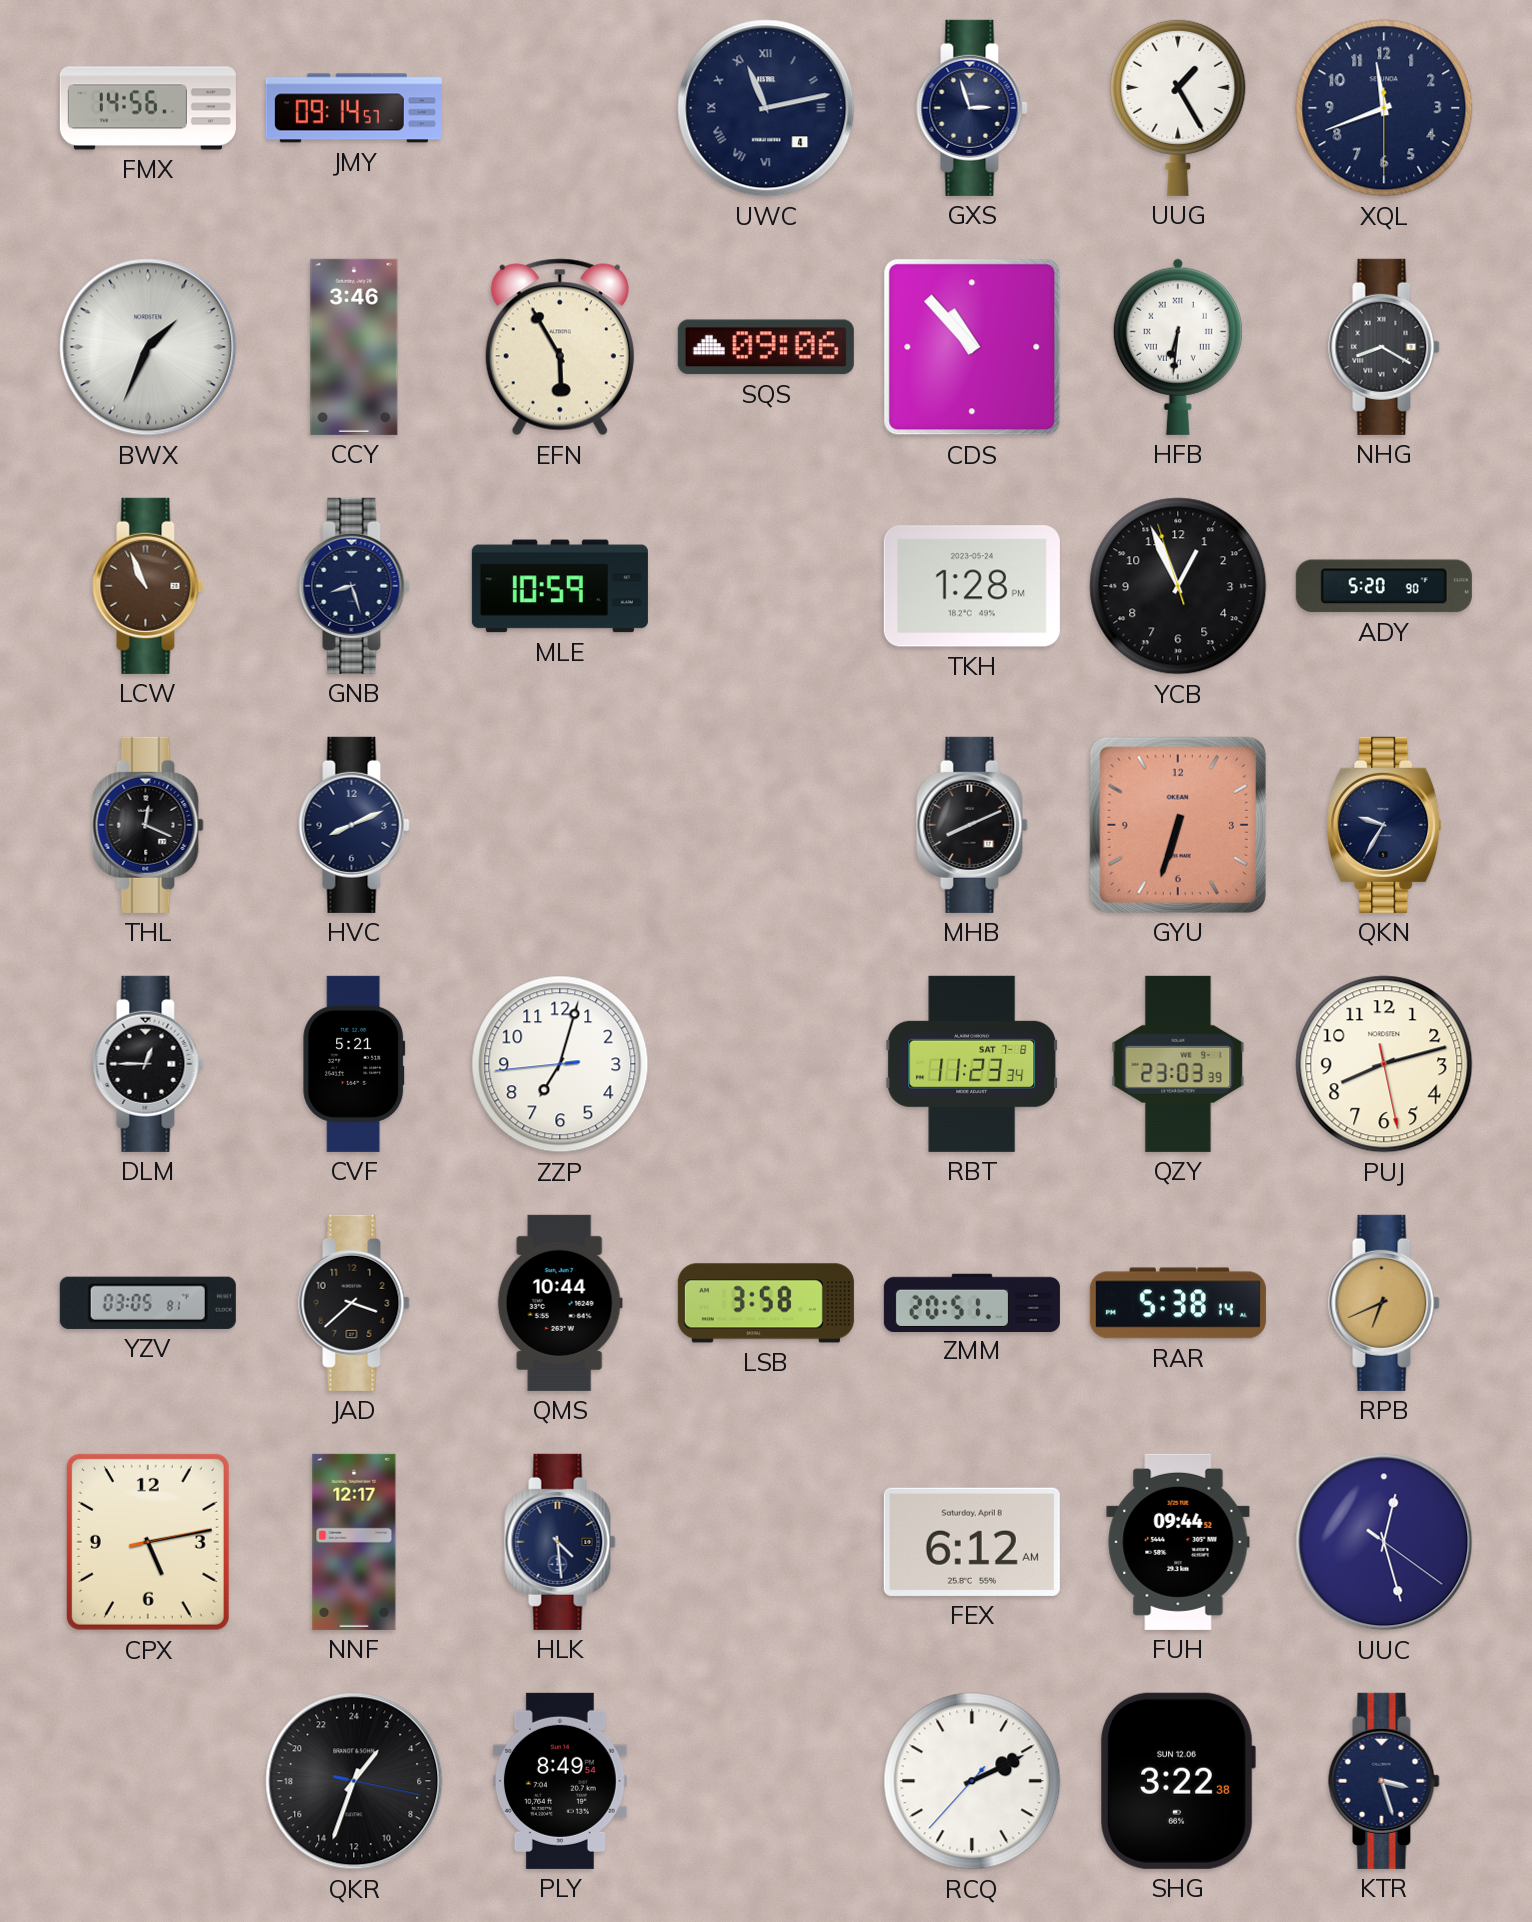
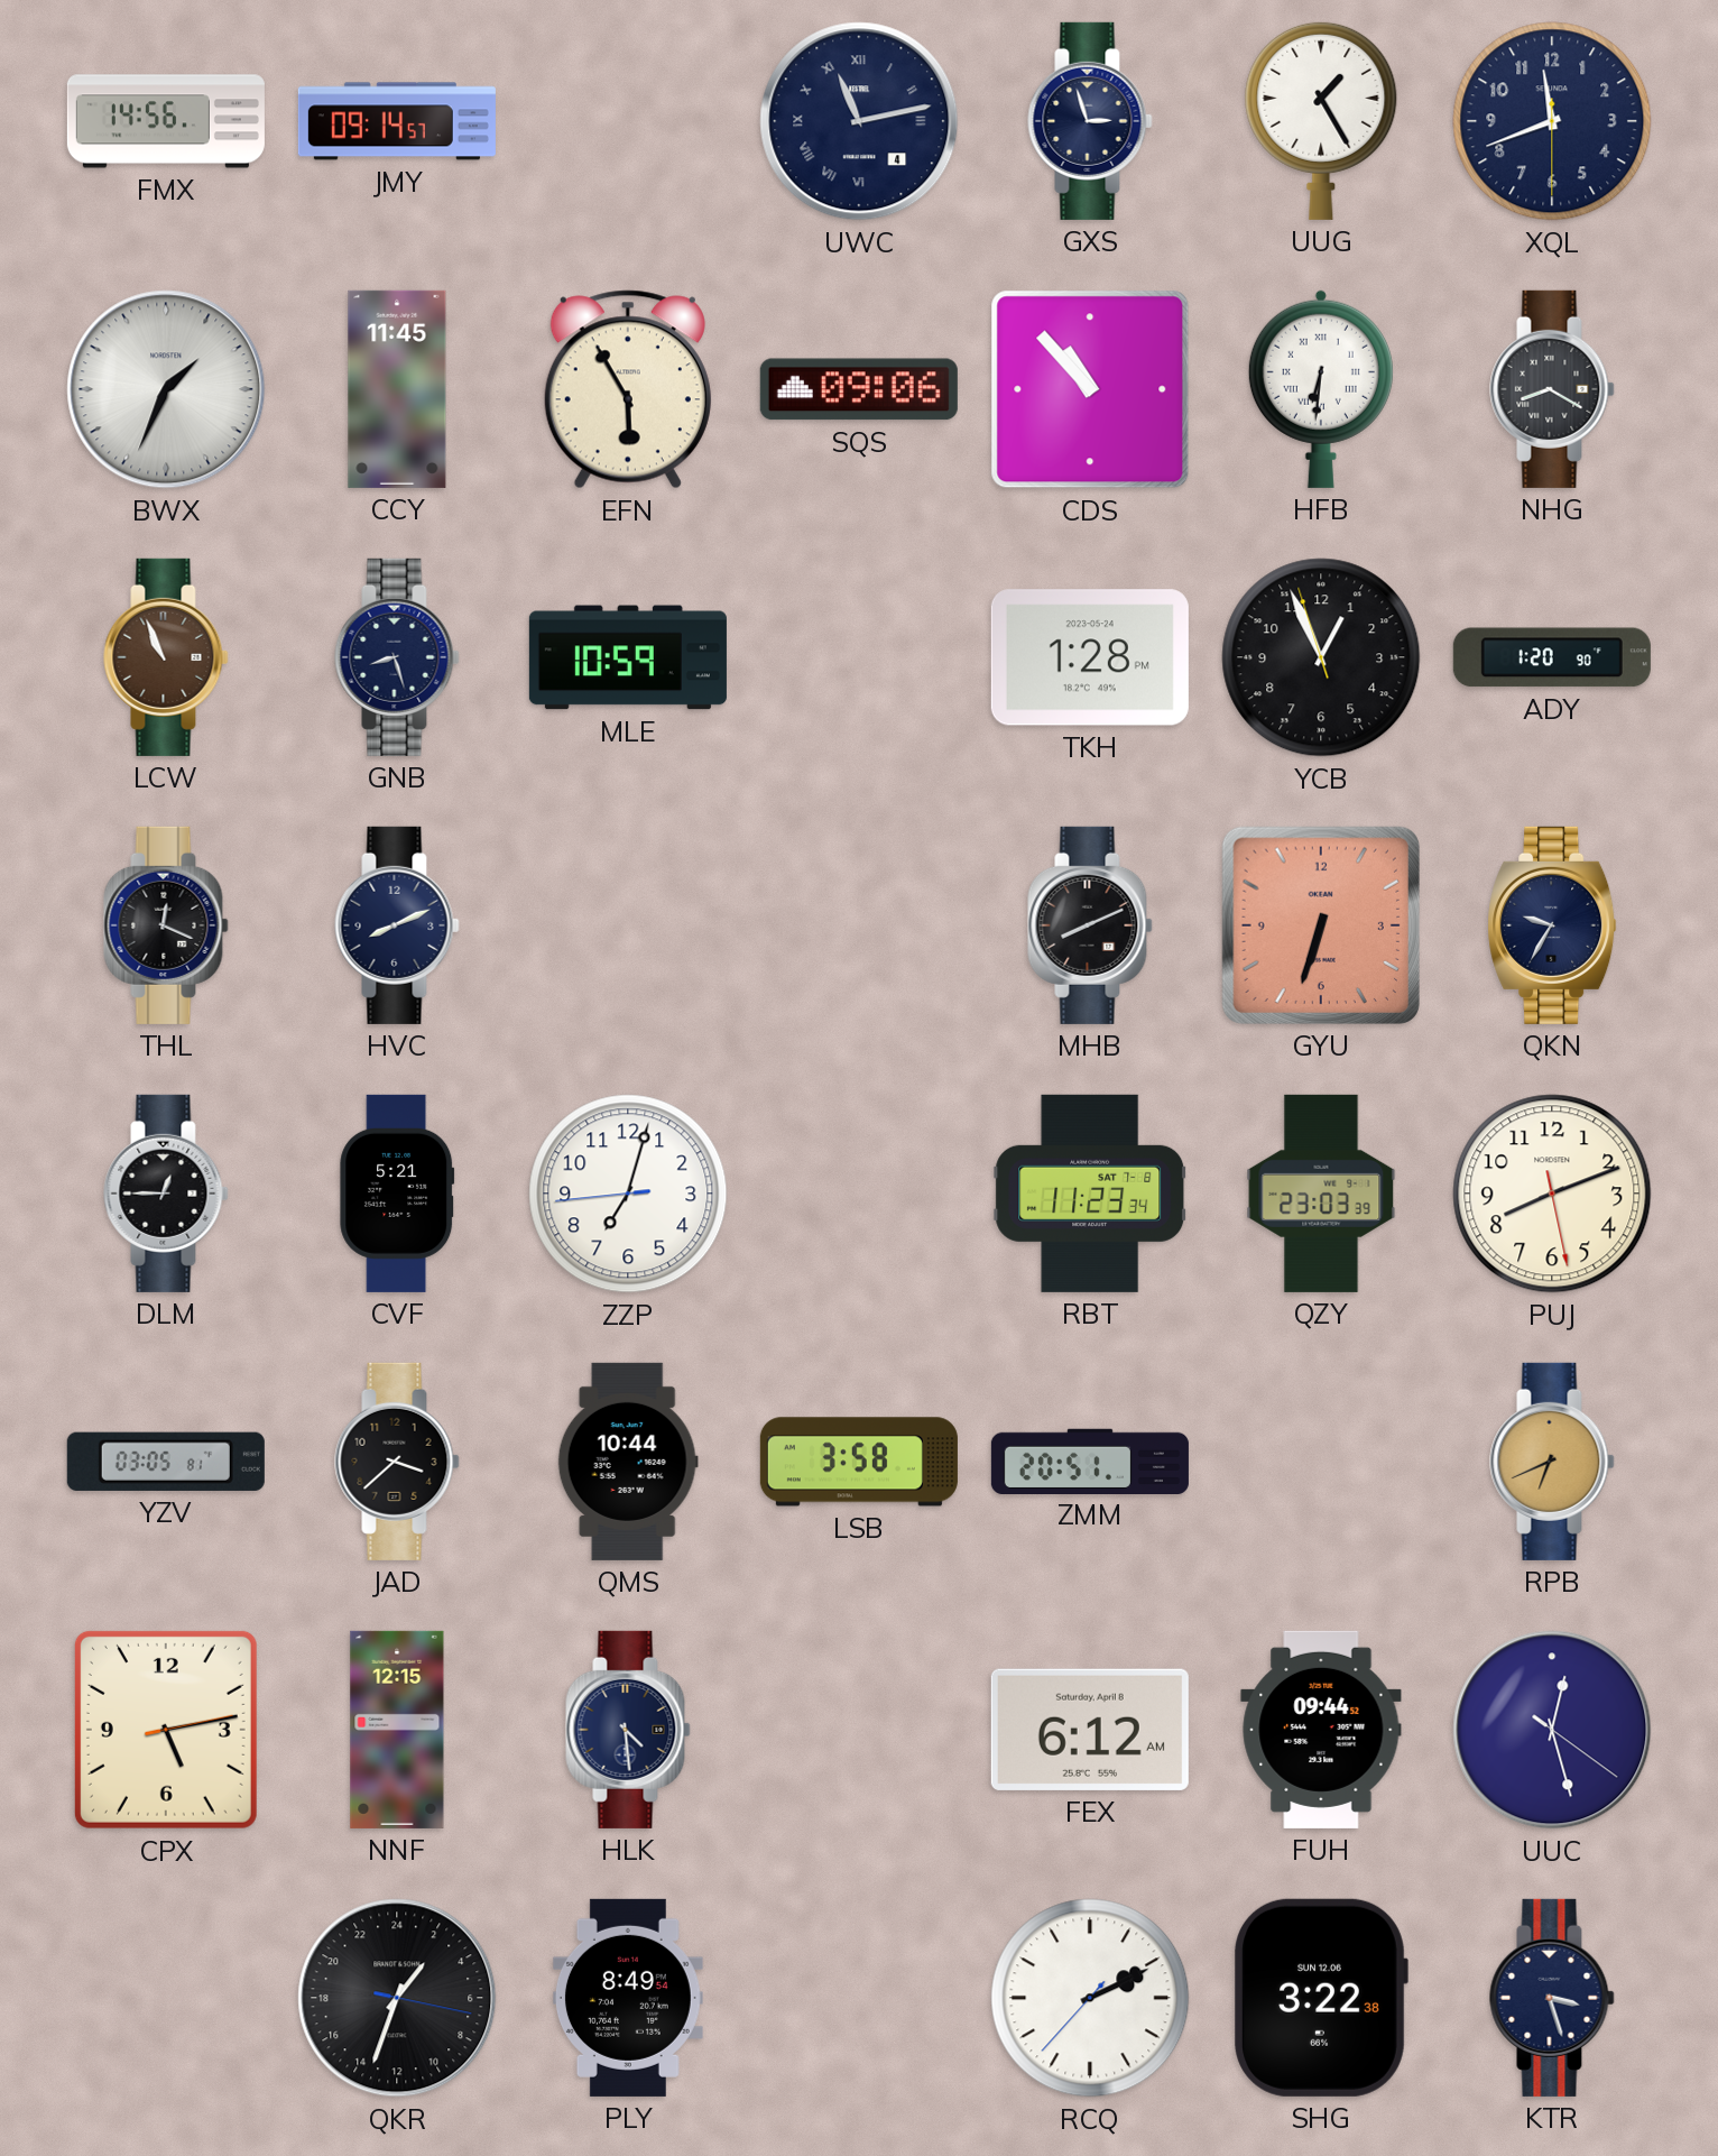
CCY: 3:46 -> 11:45 (397, 389)
ADY: 5:20 -> 1:20 (1552, 657)
PUJ: 8:12 -> 8:11 (1552, 1194)
RAR: 5:38 -> none (1178, 1303)
NNF: 12:17 -> 12:15 (397, 1730)
